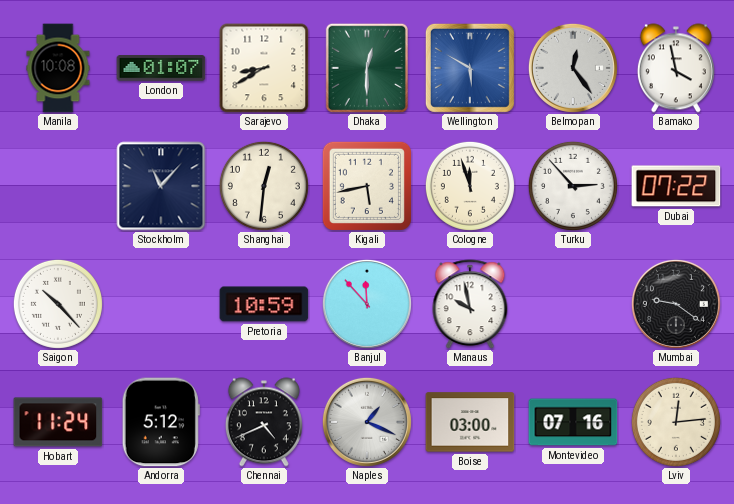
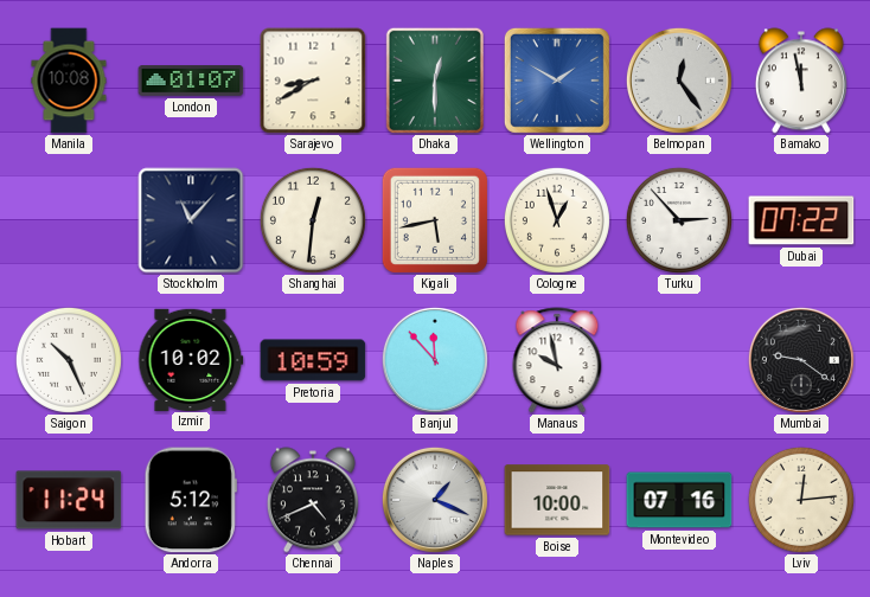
Wellington: 5:50 -> 1:50 (557, 81)
Bamako: 3:58 -> 11:58 (801, 81)
Cologne: 11:57 -> 12:57 (557, 220)
Saigon: 10:23 -> 10:26 (69, 360)
Izmir: none -> 10:02 (191, 359)
Boise: 03:00 -> 10:00 (557, 500)
